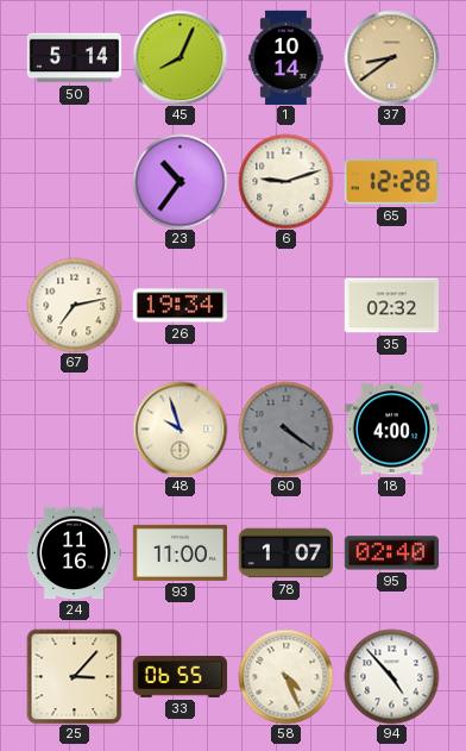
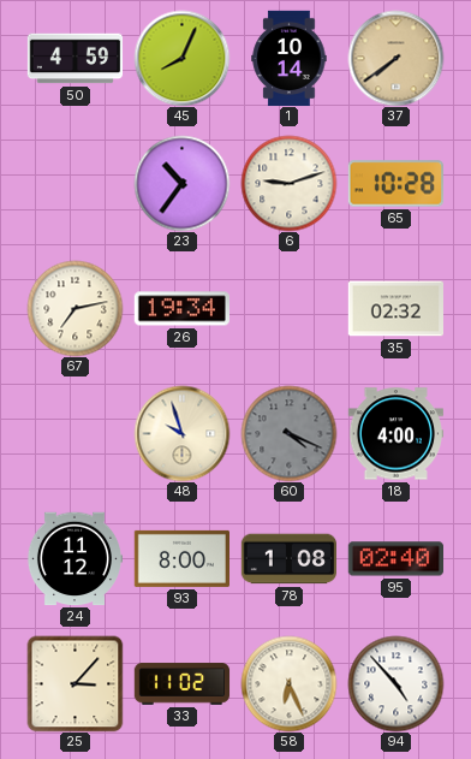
50: 5:14 -> 4:59 (74, 59)
37: 8:39 -> 7:39 (395, 58)
65: 12:28 -> 10:28 (395, 184)
60: 4:21 -> 4:19 (288, 433)
24: 11:16 -> 11:12 (74, 559)
93: 11:00 -> 8:00 (181, 558)
78: 1:07 -> 1:08 (288, 559)
33: 06:55 -> 11:02 (181, 684)
58: 4:26 -> 6:26 (288, 683)
